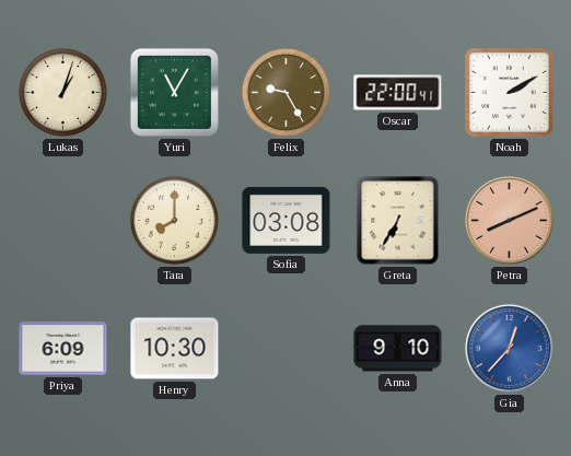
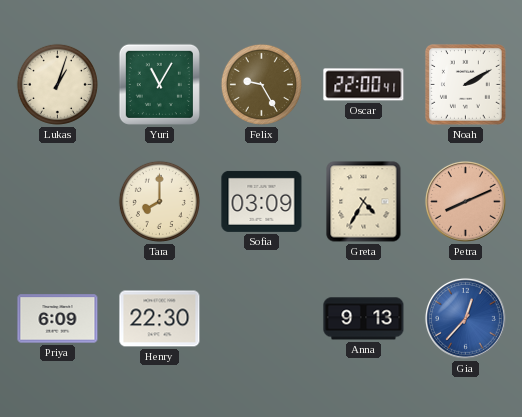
Sofia: 03:08 -> 03:09 (262, 201)
Greta: 6:35 -> 4:35 (364, 202)
Henry: 10:30 -> 22:30 (160, 319)
Anna: 9:10 -> 9:13 (364, 319)
